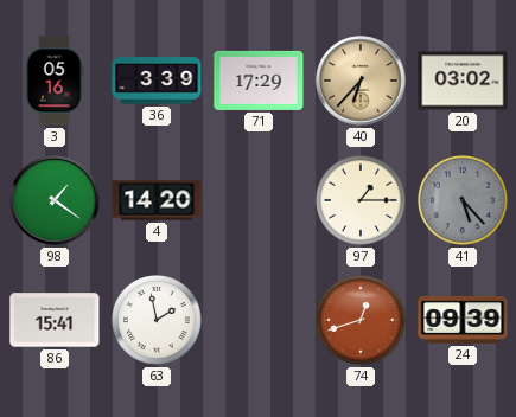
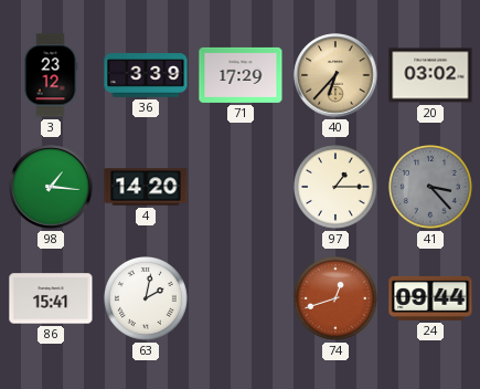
3: 05:16 -> 23:12 (51, 75)
98: 1:21 -> 1:16 (51, 187)
41: 5:23 -> 3:23 (431, 188)
63: 1:58 -> 2:02 (147, 299)
24: 09:39 -> 09:44 (430, 298)
